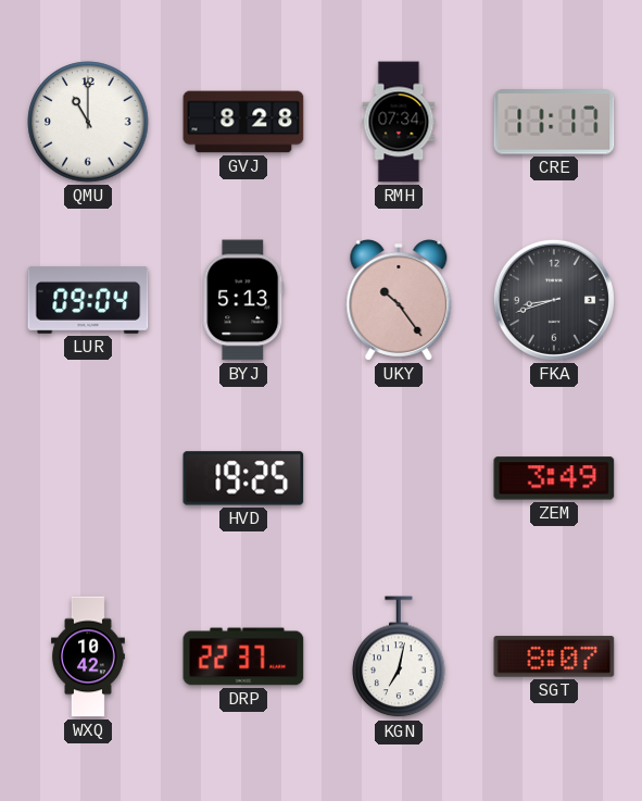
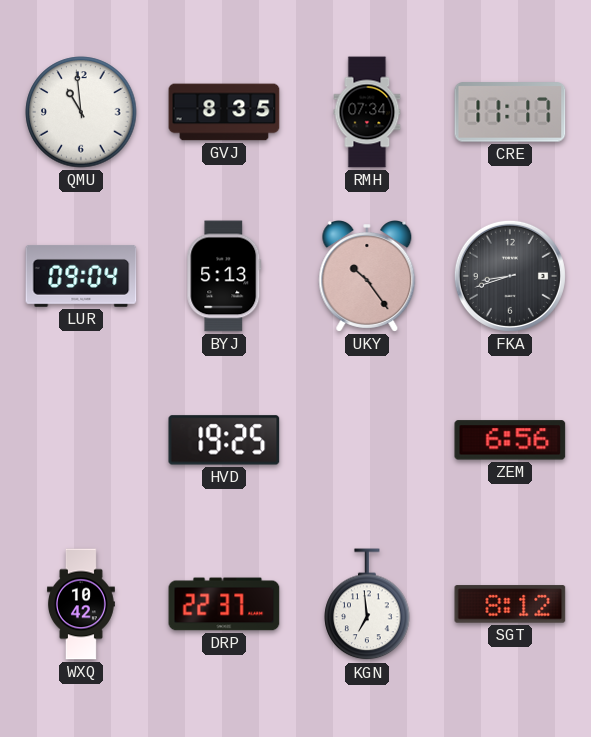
QMU: 11:00 -> 10:59 (81, 112)
GVJ: 8:28 -> 8:35 (224, 112)
ZEM: 3:49 -> 6:56 (510, 440)
KGN: 7:02 -> 6:59 (367, 605)
SGT: 8:07 -> 8:12 (510, 604)
